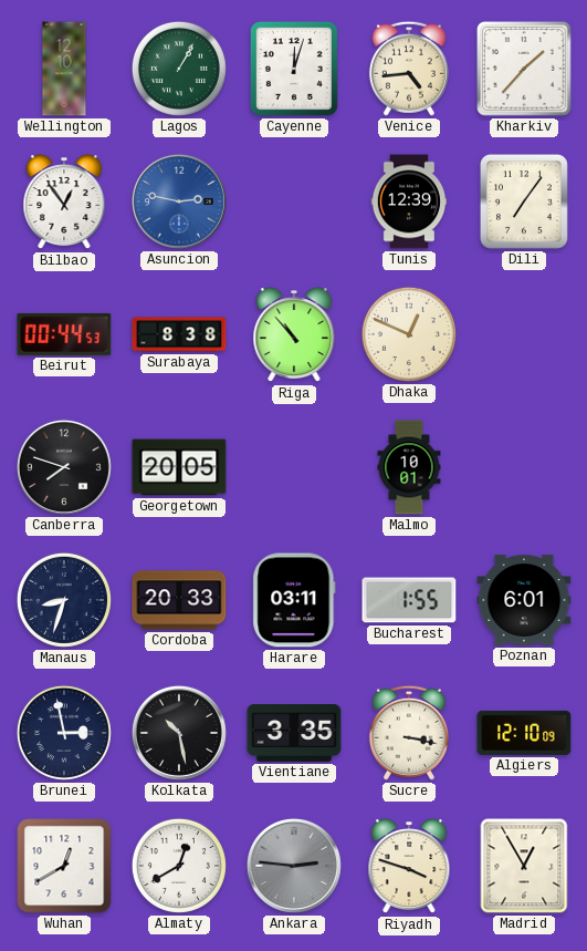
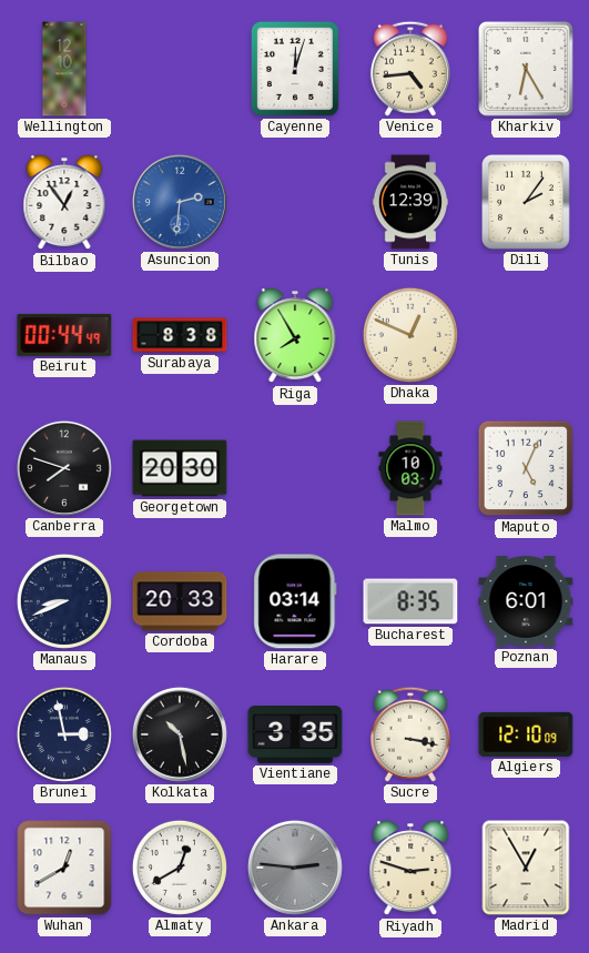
Lagos: 1:05 -> none (179, 69)
Kharkiv: 1:37 -> 6:25 (526, 69)
Asuncion: 2:47 -> 2:31 (180, 202)
Dili: 7:06 -> 2:06 (526, 202)
Beirut: 00:44:53 -> 00:44:49 (64, 335)
Riga: 10:53 -> 7:55 (295, 336)
Georgetown: 20:05 -> 20:30 (180, 468)
Malmo: 10:01 -> 10:03 (410, 468)
Maputo: none -> 5:04 (526, 468)
Manaus: 8:33 -> 8:41 (64, 601)
Harare: 03:11 -> 03:14 (295, 601)
Bucharest: 1:55 -> 8:35 (410, 601)
Riyadh: 3:48 -> 2:48 (410, 869)
